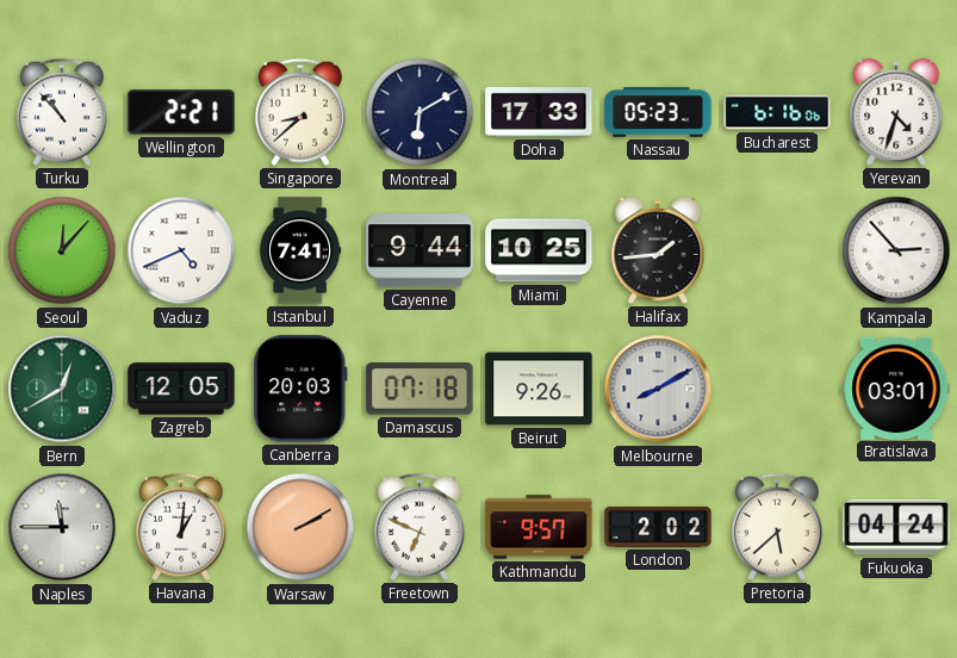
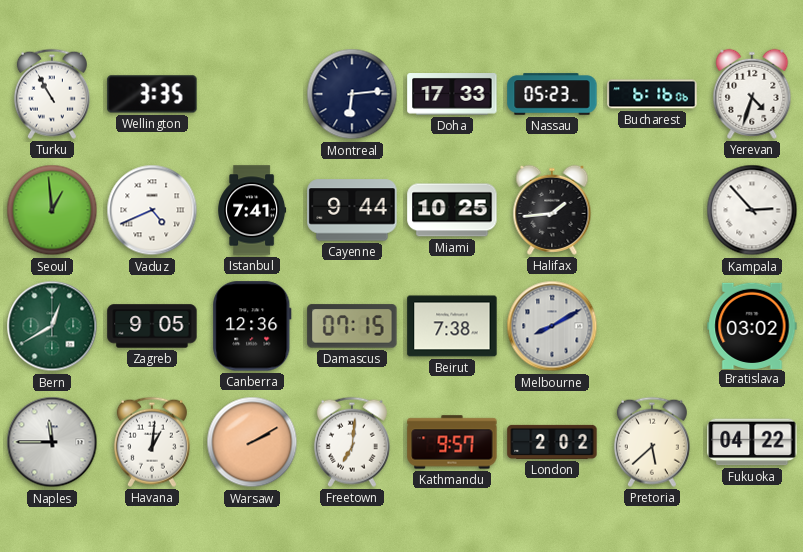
Turku: 10:53 -> 10:55 (52, 94)
Wellington: 2:21 -> 3:35 (152, 94)
Singapore: 8:38 -> none (300, 112)
Montreal: 6:10 -> 6:14 (352, 94)
Seoul: 12:07 -> 12:59 (52, 210)
Zagreb: 12:05 -> 9:05 (152, 326)
Canberra: 20:03 -> 12:36 (252, 326)
Damascus: 07:18 -> 07:15 (352, 326)
Beirut: 9:26 -> 7:38 (452, 326)
Bratislava: 03:01 -> 03:02 (752, 325)
Freetown: 6:49 -> 7:01 (352, 442)
Fukuoka: 04:24 -> 04:22 (752, 442)
